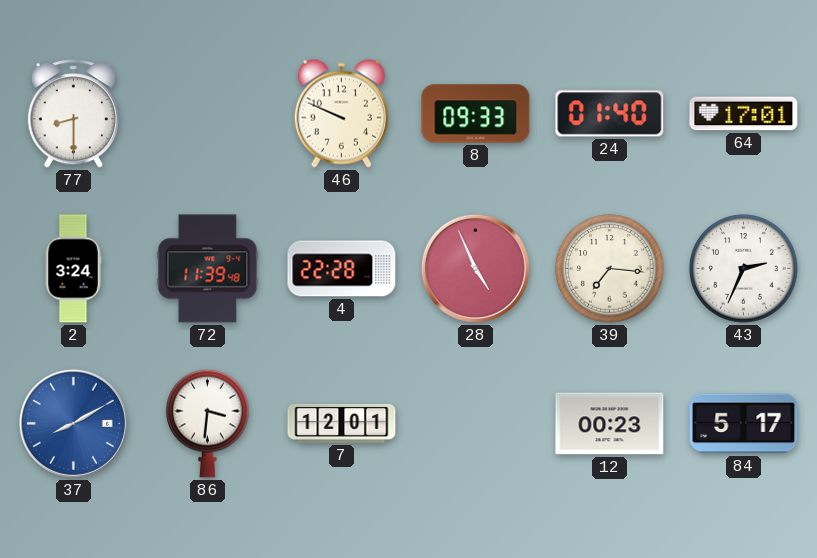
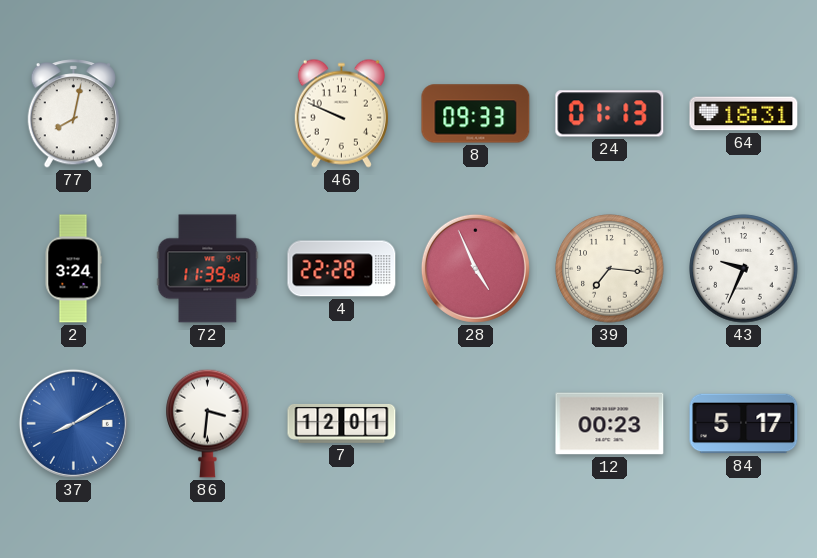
77: 8:30 -> 8:02 (73, 114)
24: 01:40 -> 01:13 (610, 114)
64: 17:01 -> 18:31 (744, 114)
43: 2:34 -> 9:34 (744, 269)
